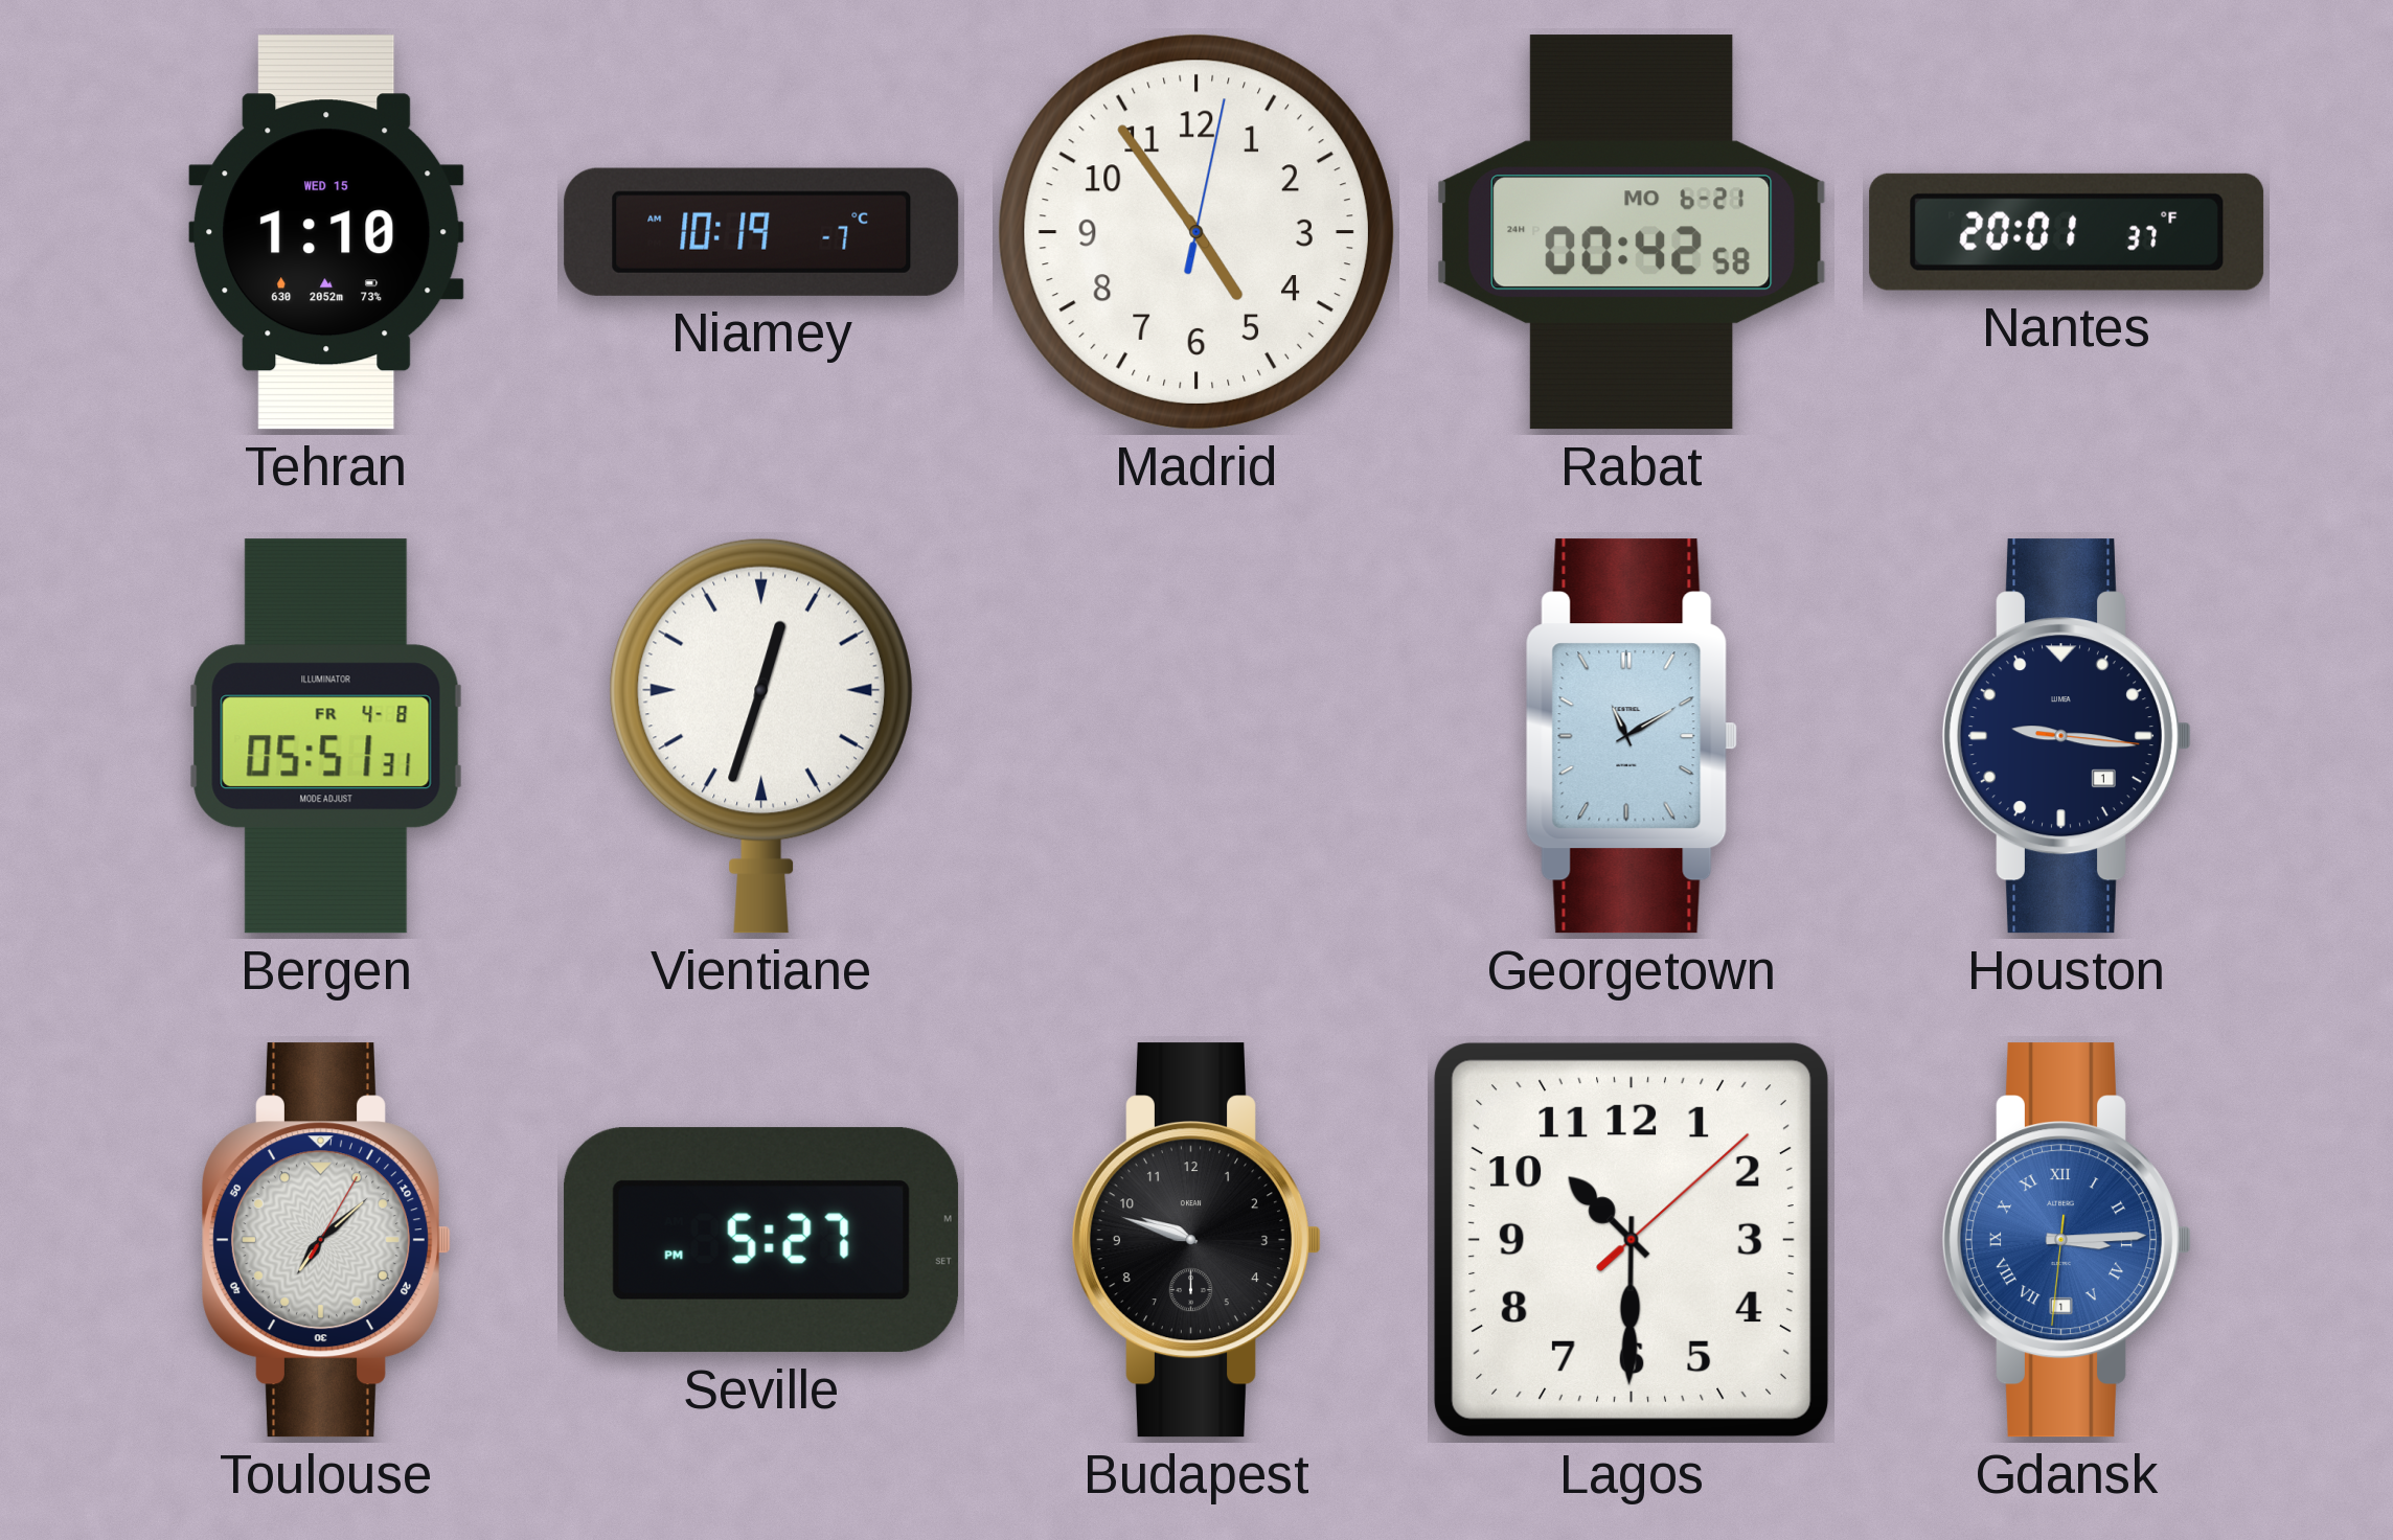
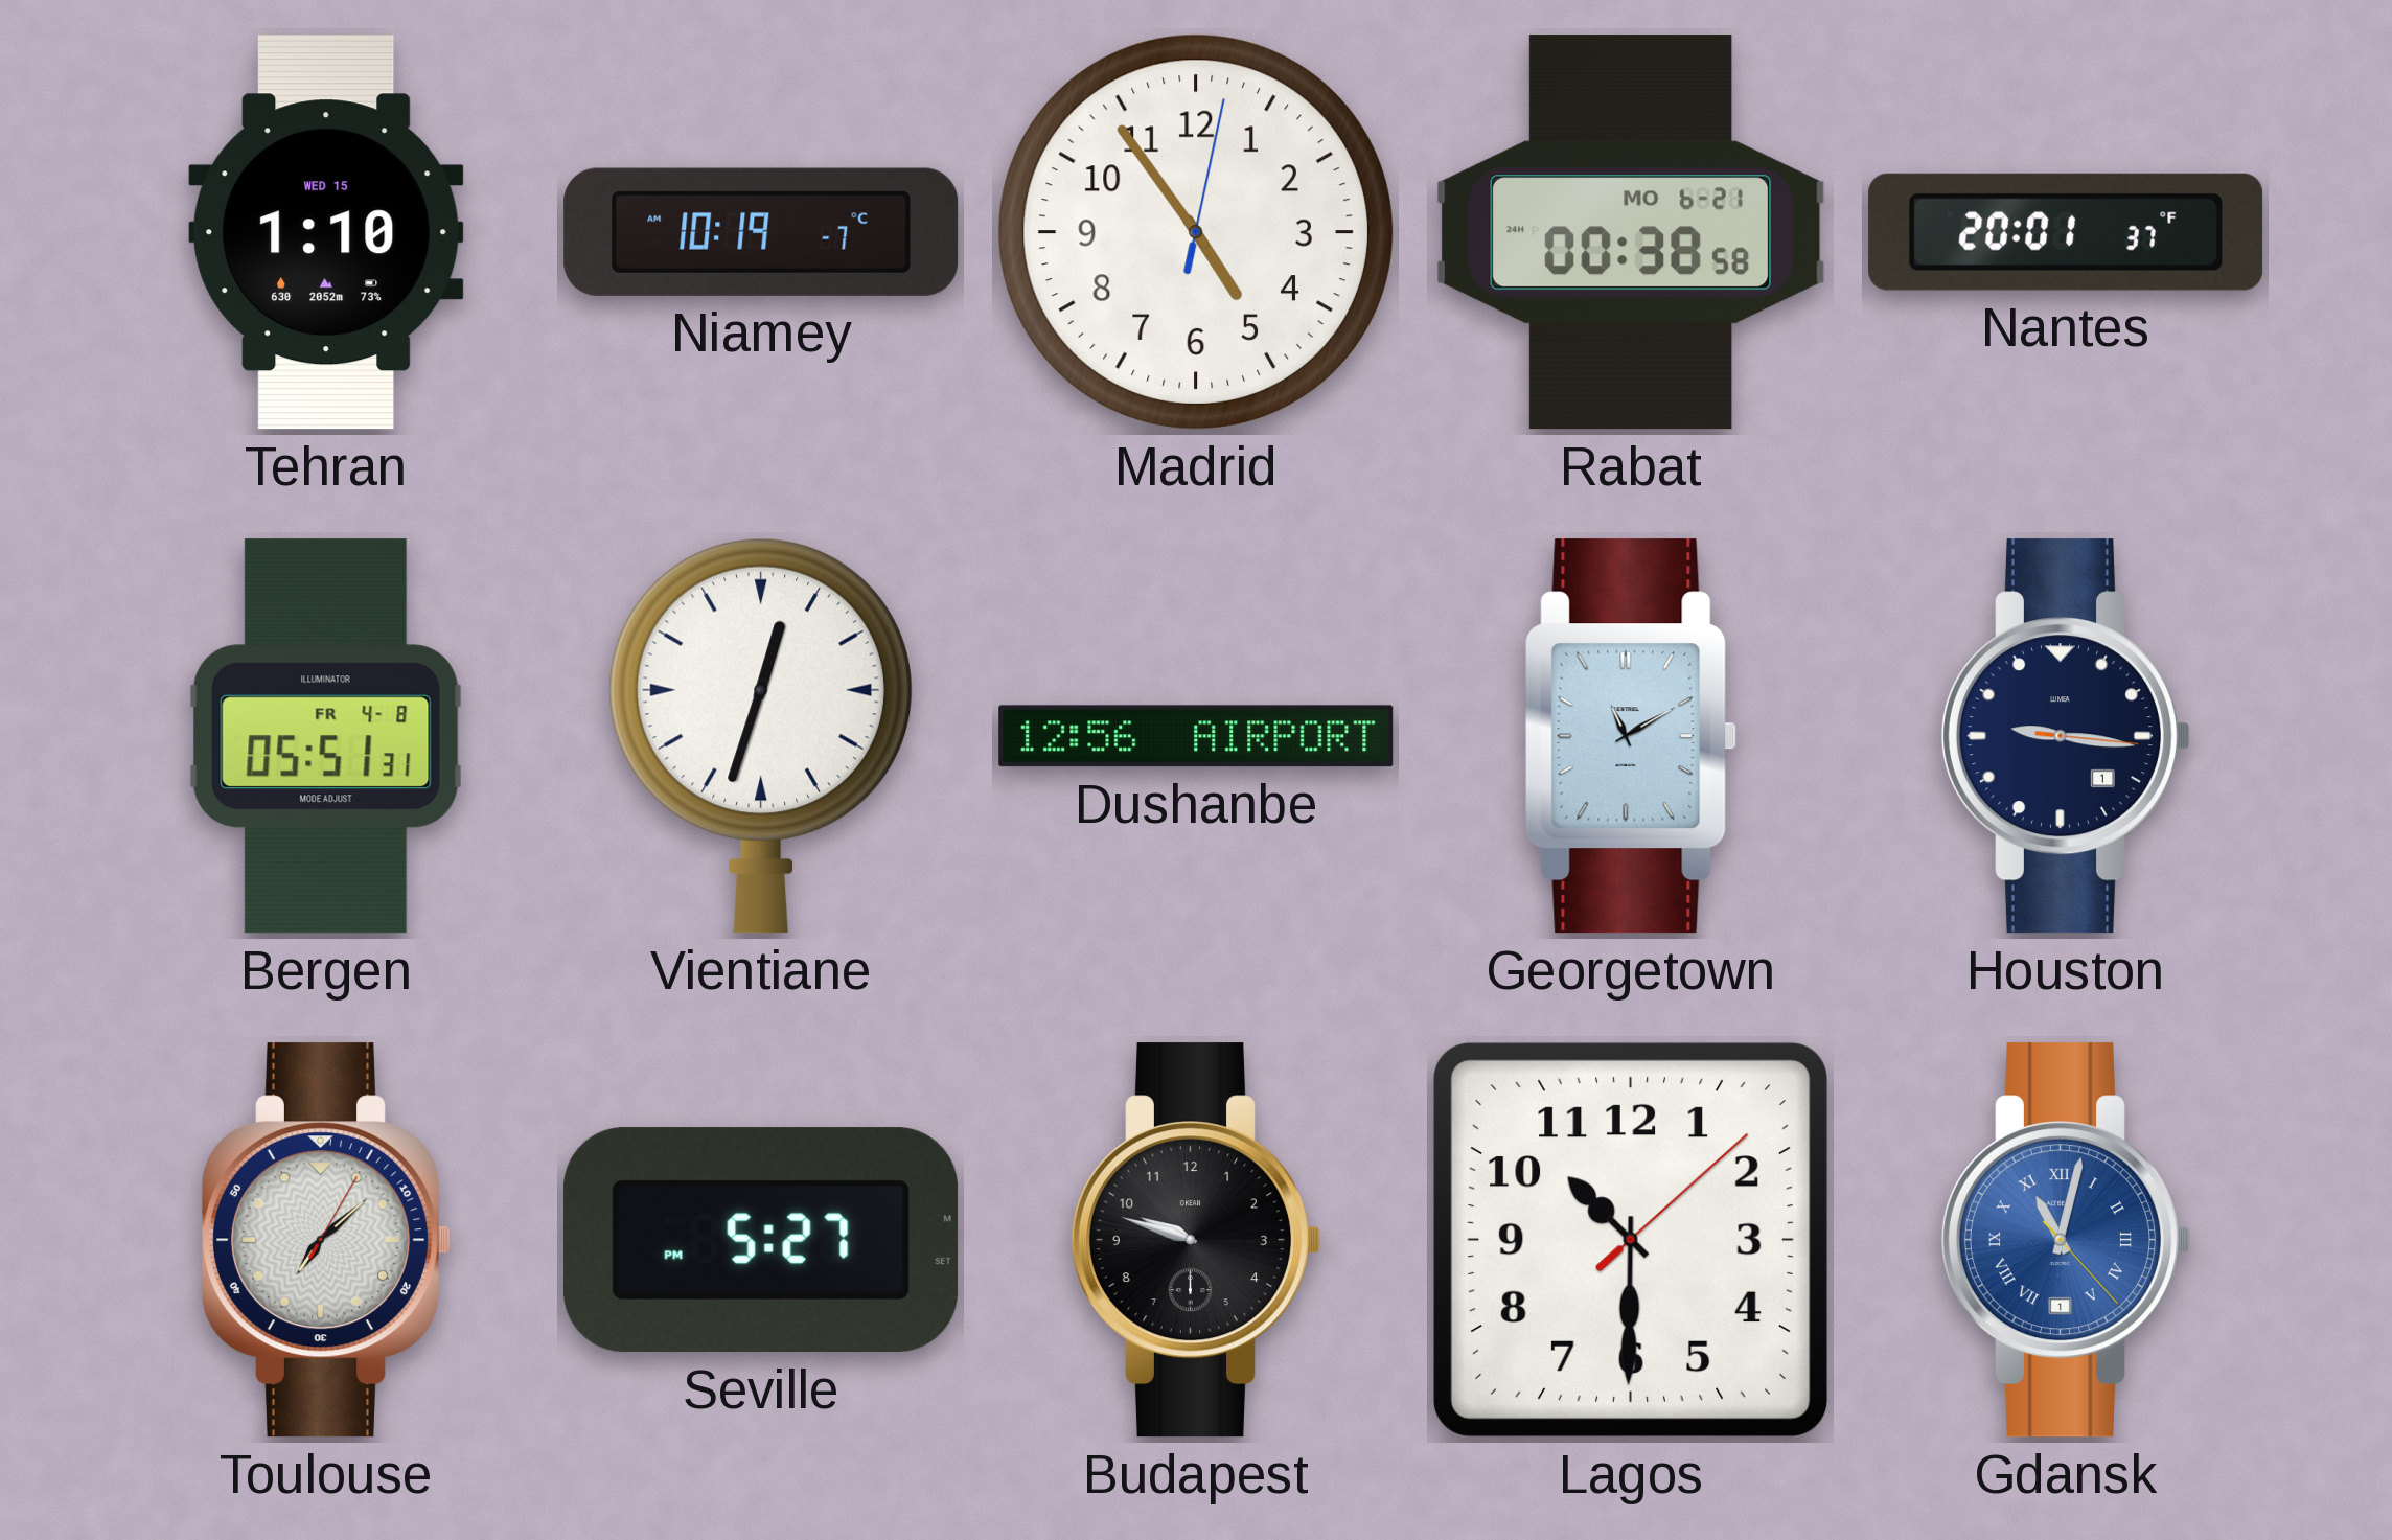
Rabat: 00:42 -> 00:38 (1632, 232)
Dushanbe: none -> 12:56 (1196, 736)
Gdansk: 3:14 -> 11:02 (2065, 1240)
